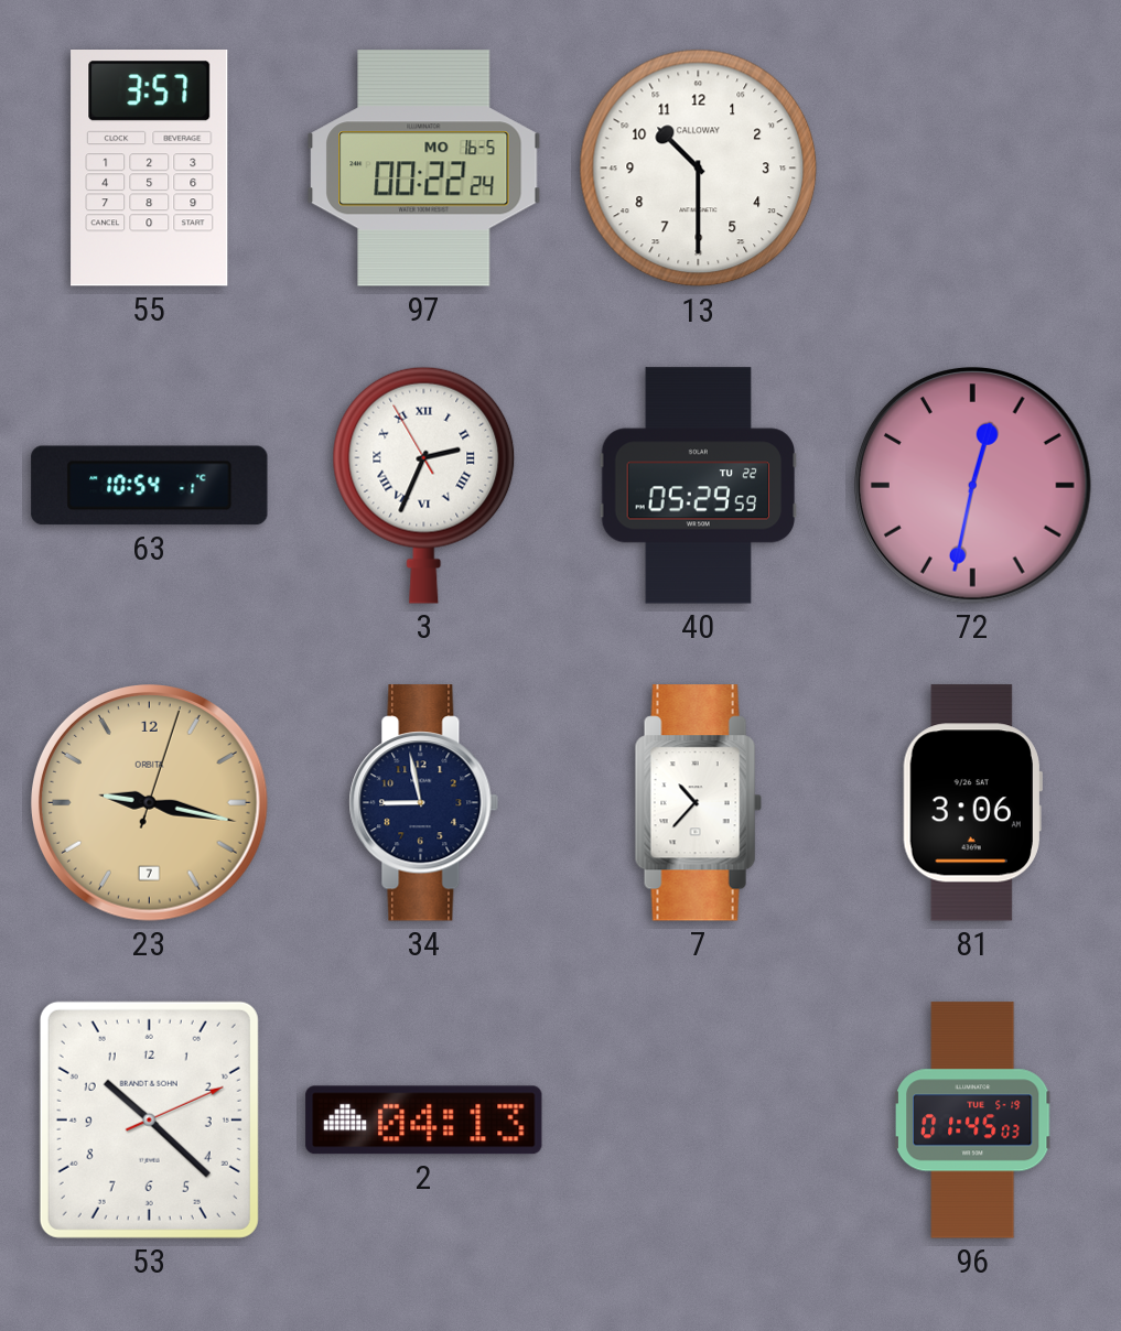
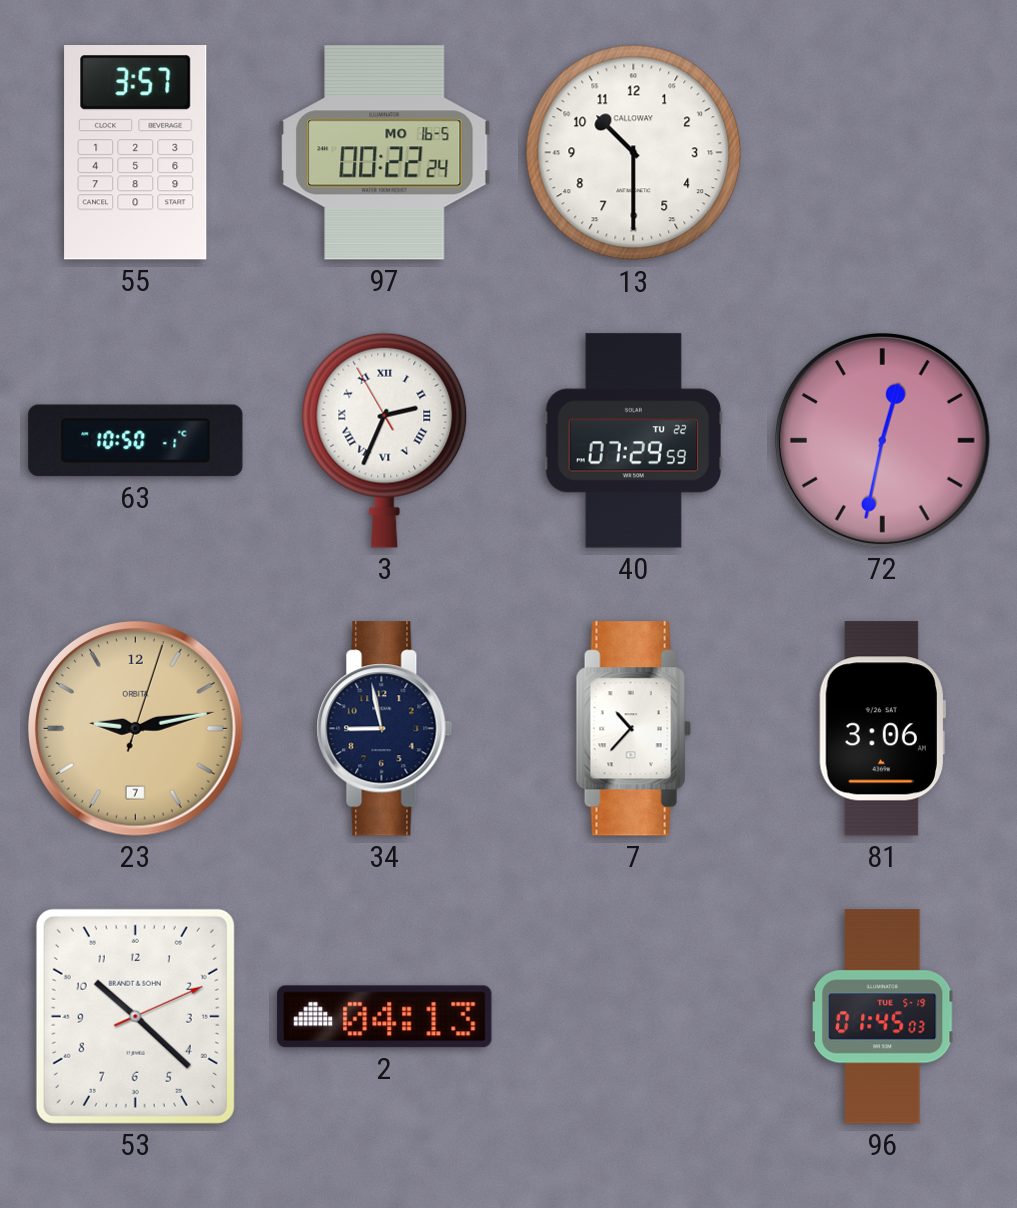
63: 10:54 -> 10:50 (136, 441)
40: 05:29 -> 07:29 (634, 441)
23: 9:17 -> 9:13 (136, 729)
